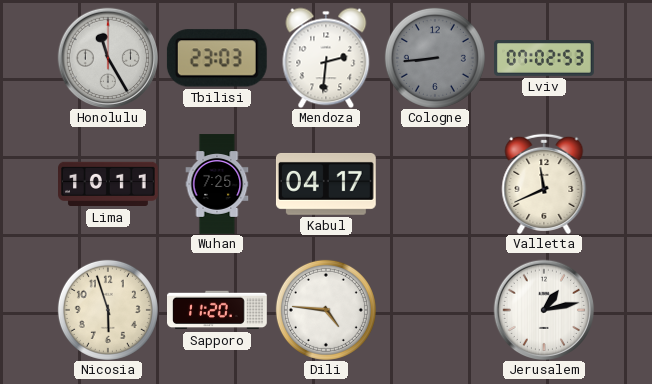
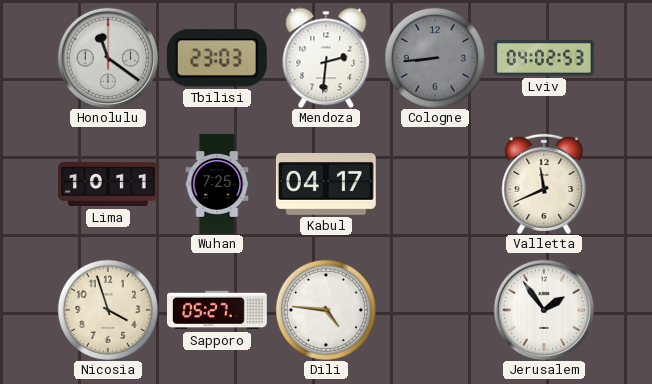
Honolulu: 11:25 -> 11:21 (108, 58)
Lviv: 07:02 -> 04:02 (545, 58)
Nicosia: 5:57 -> 3:57 (108, 310)
Sapporo: 11:20 -> 05:27 (218, 310)
Jerusalem: 1:13 -> 1:54 (544, 310)
